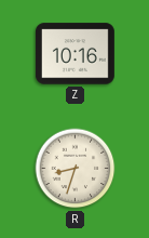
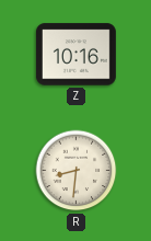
R: 8:33 -> 8:31 (77, 171)
